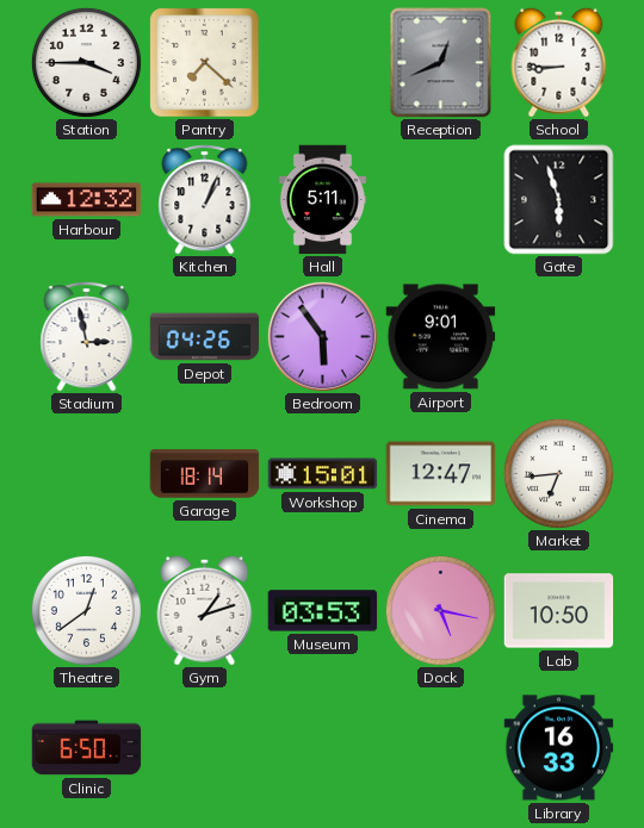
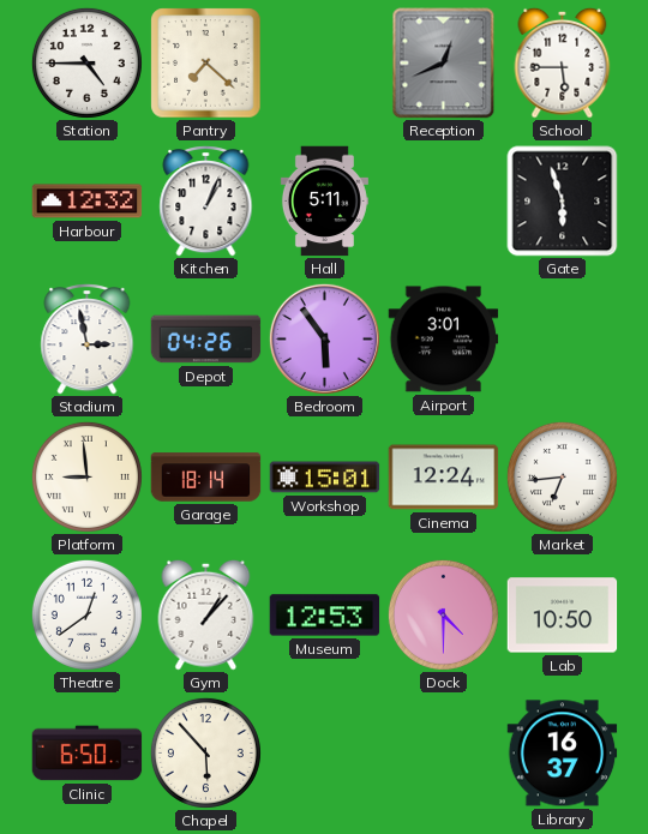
Station: 3:45 -> 4:45 (86, 62)
School: 8:45 -> 5:45 (563, 62)
Airport: 9:01 -> 3:01 (444, 340)
Platform: none -> 8:59 (86, 476)
Cinema: 12:47 -> 12:24 (444, 478)
Gym: 1:12 -> 1:07 (206, 614)
Museum: 03:53 -> 12:53 (325, 616)
Dock: 5:17 -> 4:30 (443, 614)
Chapel: none -> 5:53 (205, 752)
Library: 16:33 -> 16:37 (563, 754)
